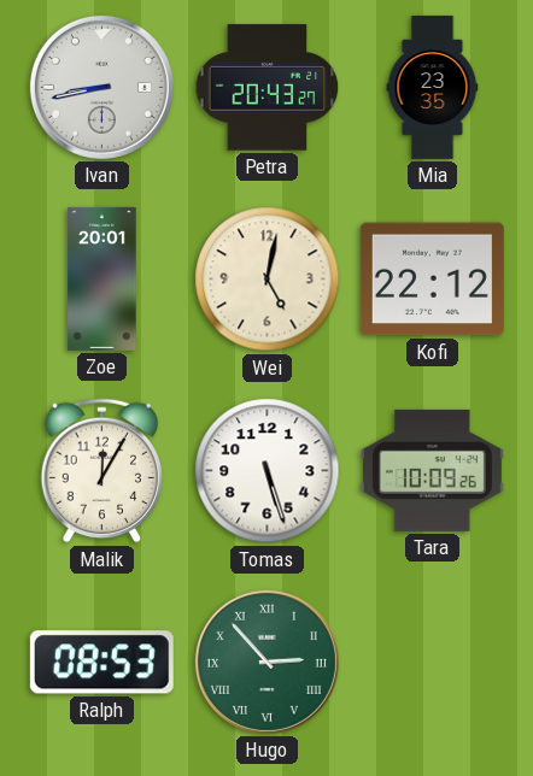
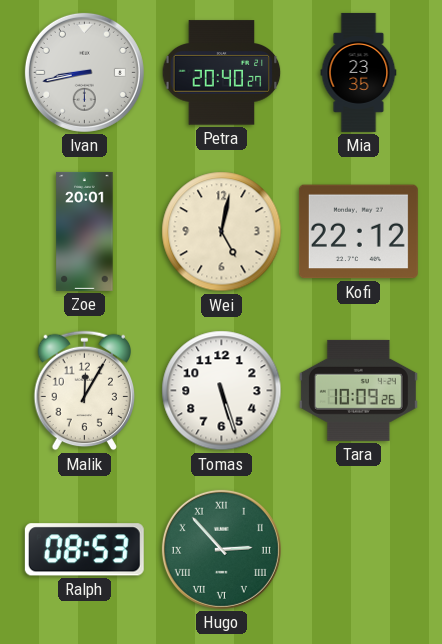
Petra: 20:43 -> 20:40 (222, 73)
